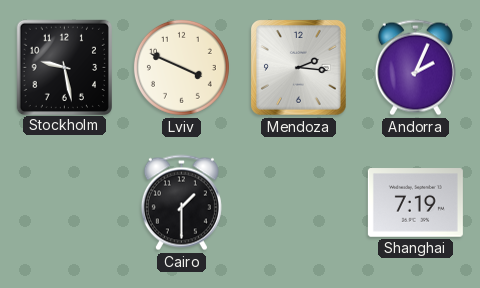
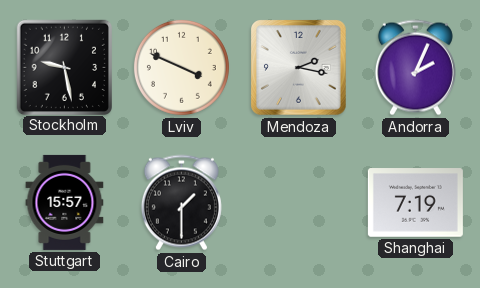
Mendoza: 2:16 -> 2:17 (299, 68)
Stuttgart: none -> 15:57 (65, 202)
